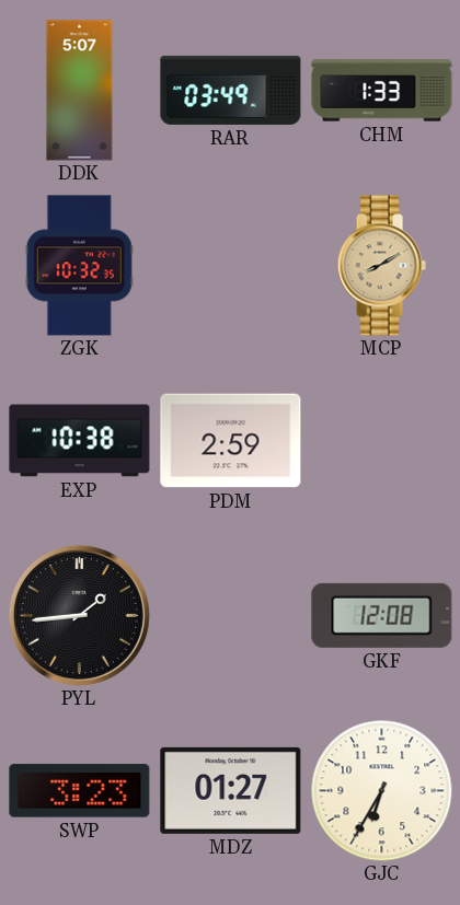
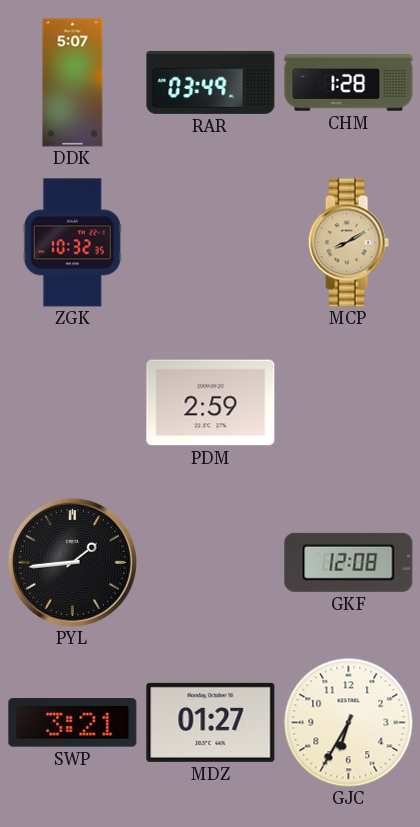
CHM: 1:33 -> 1:28 (349, 83)
EXP: 10:38 -> none (80, 441)
SWP: 3:23 -> 3:21 (73, 723)
